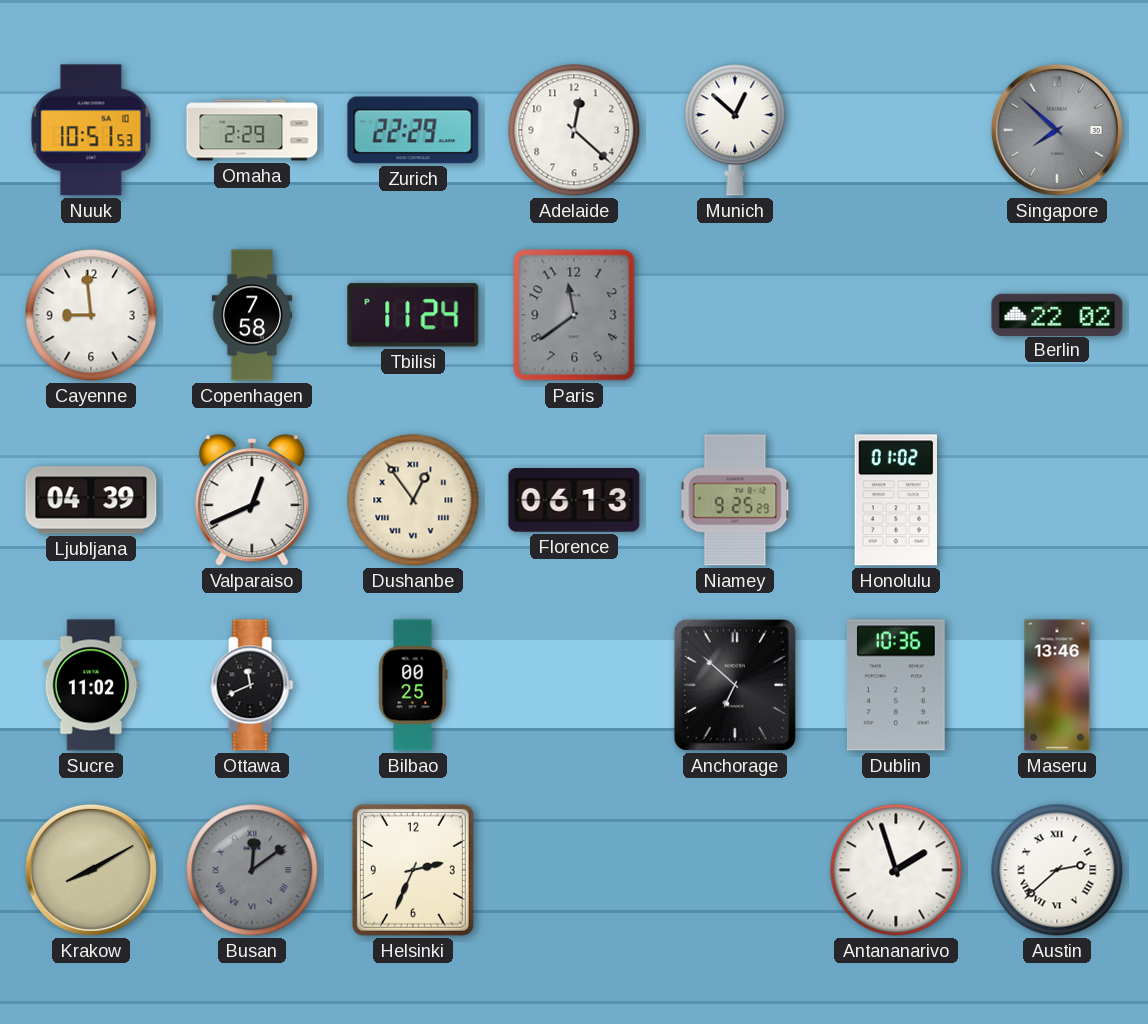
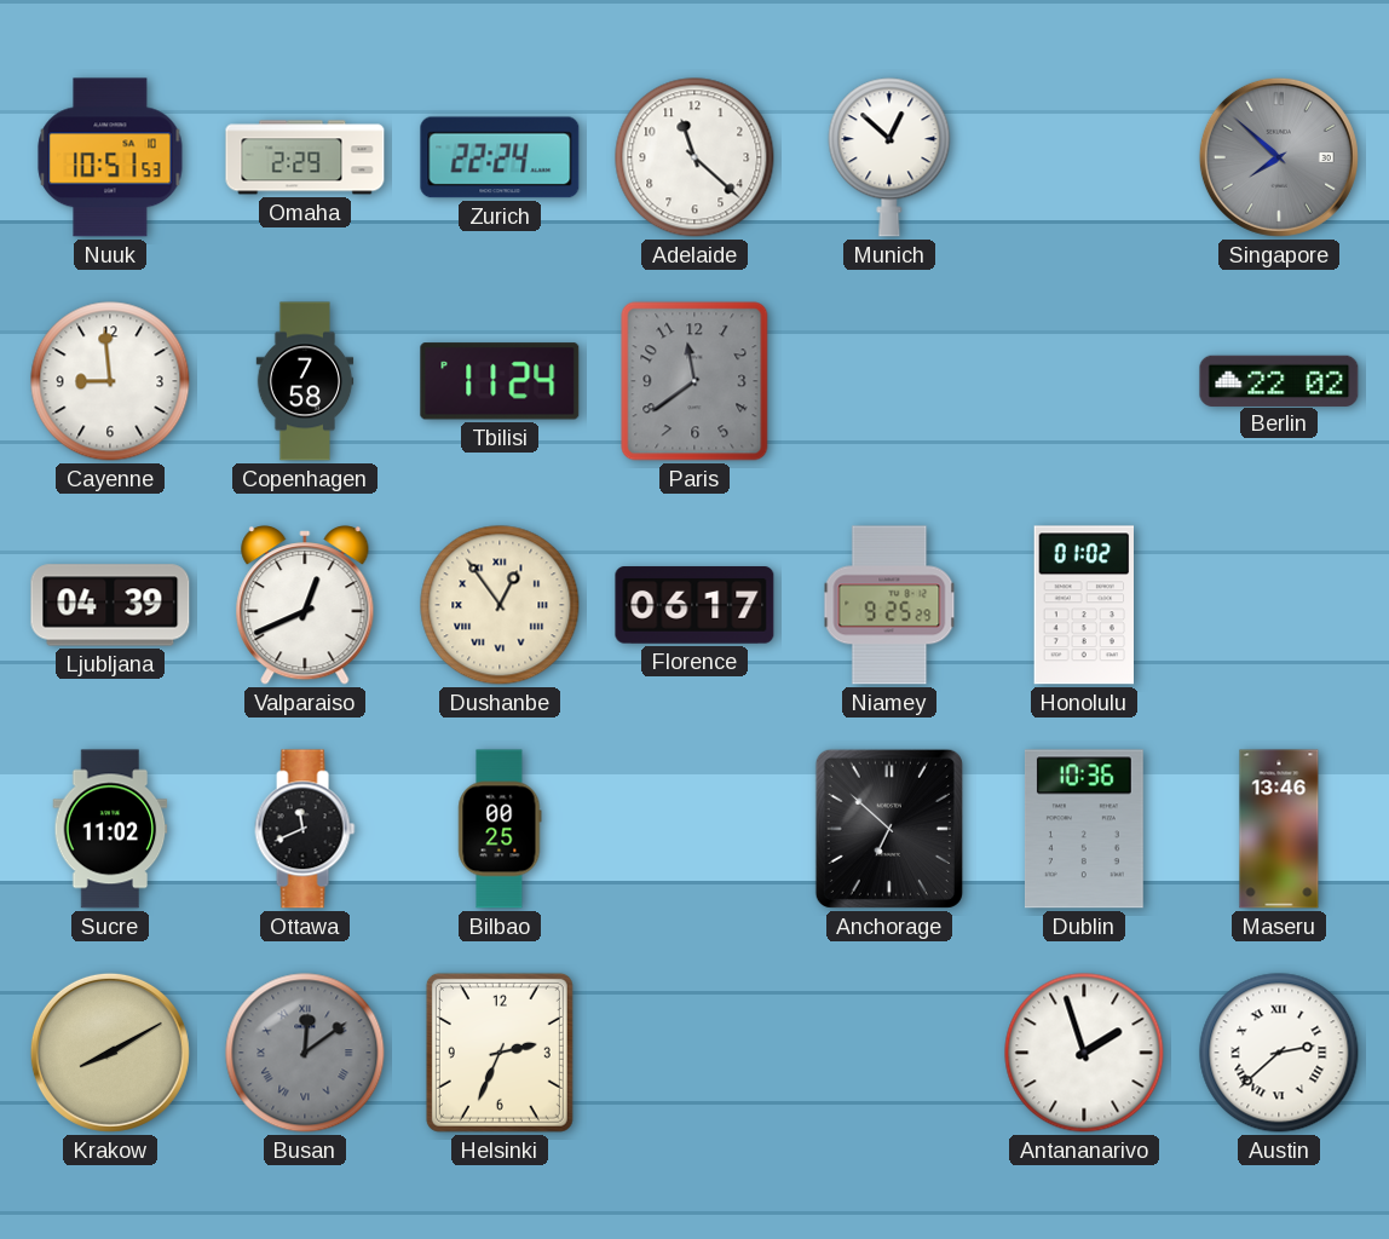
Zurich: 22:29 -> 22:24 (500, 157)
Adelaide: 12:22 -> 11:22 (694, 157)
Florence: 06:13 -> 06:17 (694, 605)
